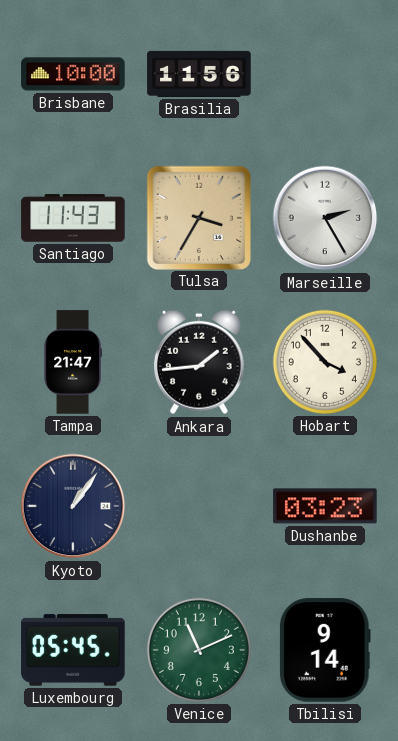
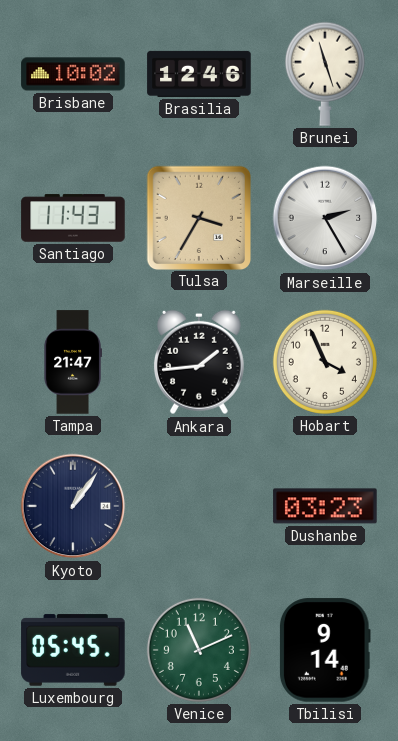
Brisbane: 10:00 -> 10:02 (73, 74)
Brasilia: 11:56 -> 12:46 (199, 74)
Brunei: none -> 11:27 (325, 74)
Hobart: 3:53 -> 3:56 (325, 362)
